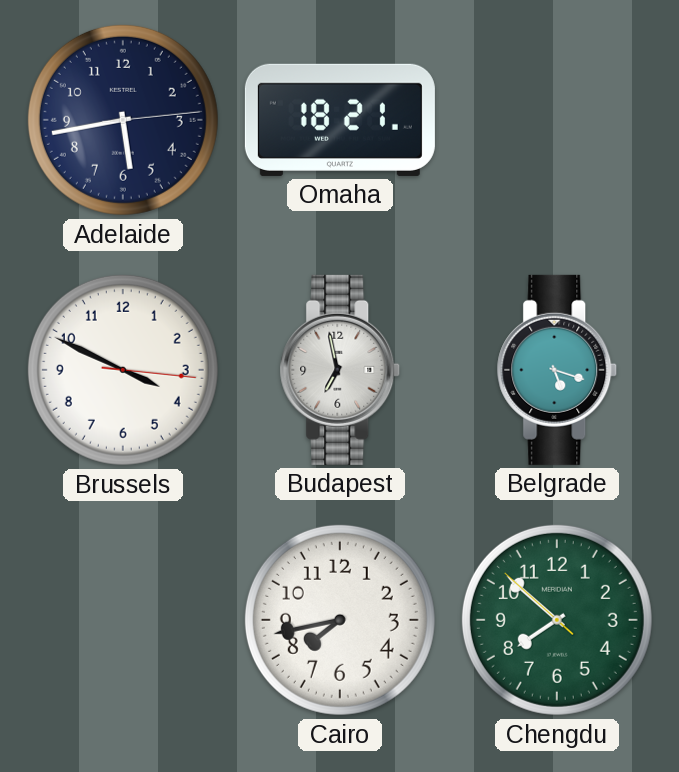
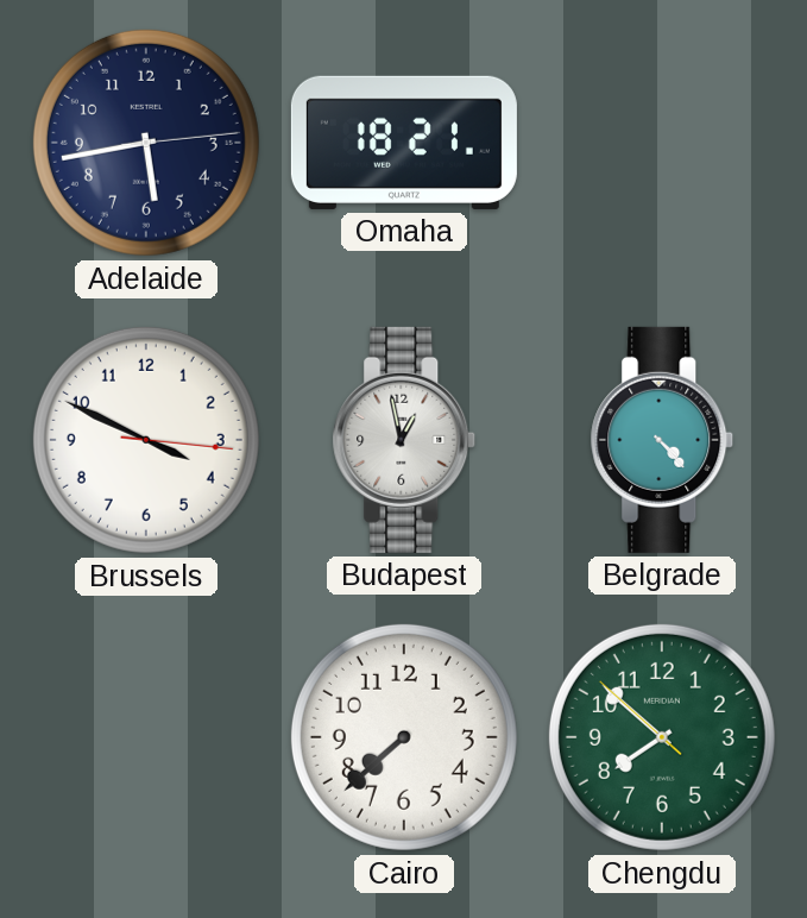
Budapest: 6:58 -> 12:58 (404, 440)
Belgrade: 5:18 -> 4:23 (662, 440)
Cairo: 7:43 -> 7:38 (404, 737)
